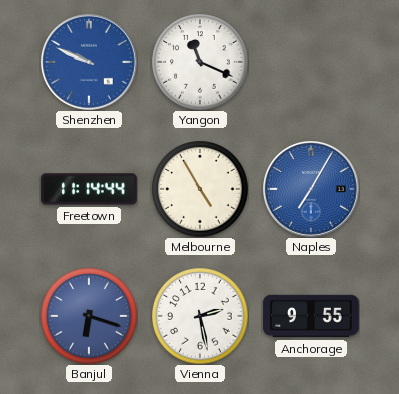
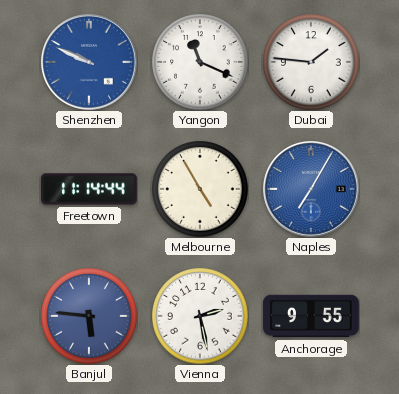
Dubai: none -> 1:46 (311, 62)
Banjul: 6:18 -> 5:46 (89, 316)
